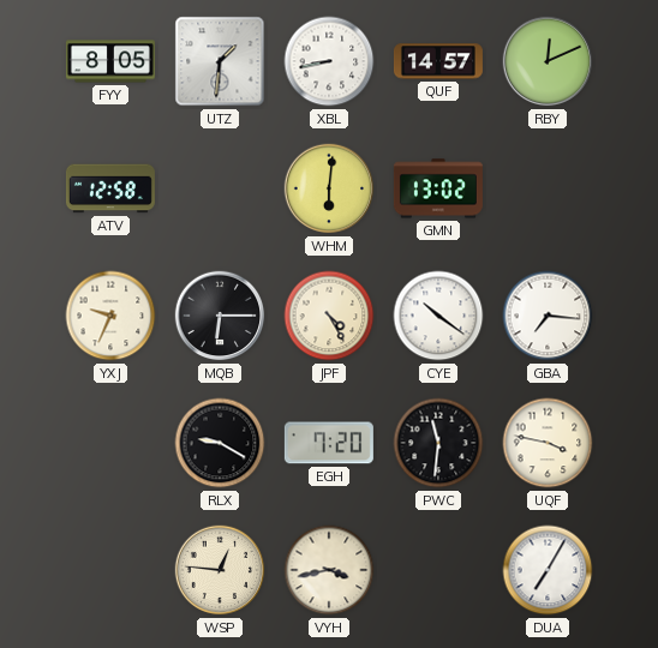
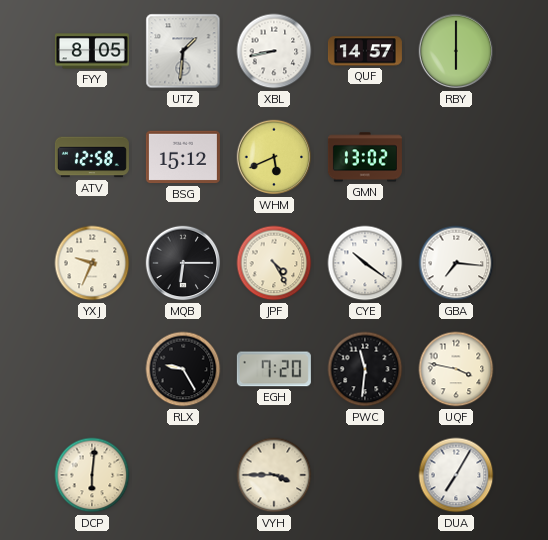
RBY: 12:11 -> 6:00 (456, 51)
BSG: none -> 15:12 (183, 157)
WHM: 6:01 -> 5:41 (274, 157)
RLX: 9:20 -> 9:25 (183, 369)
DCP: none -> 6:01 (92, 475)
WSP: 12:46 -> none (220, 570)
VYH: 3:43 -> 3:45 (274, 475)
